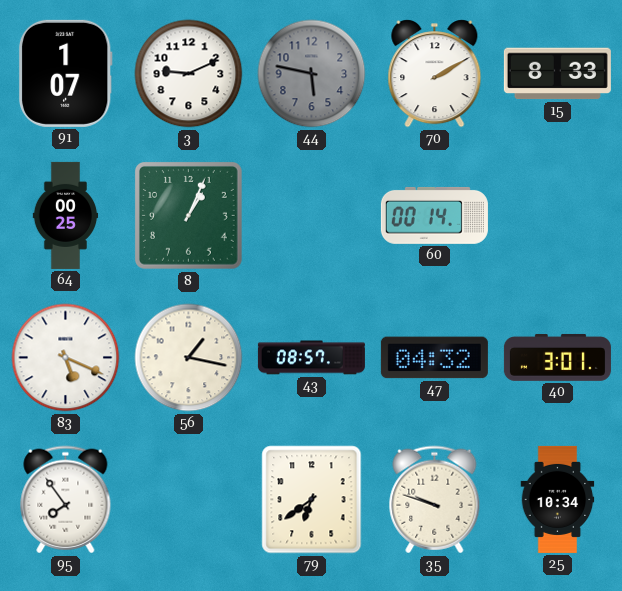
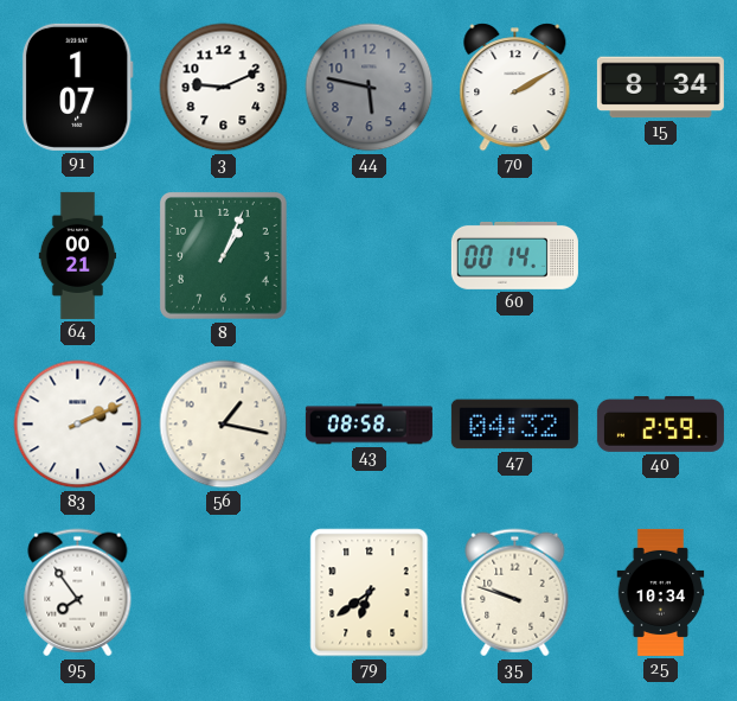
15: 8:33 -> 8:34 (660, 88)
64: 00:25 -> 00:21 (78, 255)
83: 5:19 -> 2:11 (78, 425)
43: 08:57 -> 08:58 (368, 425)
40: 3:01 -> 2:59 (660, 423)
